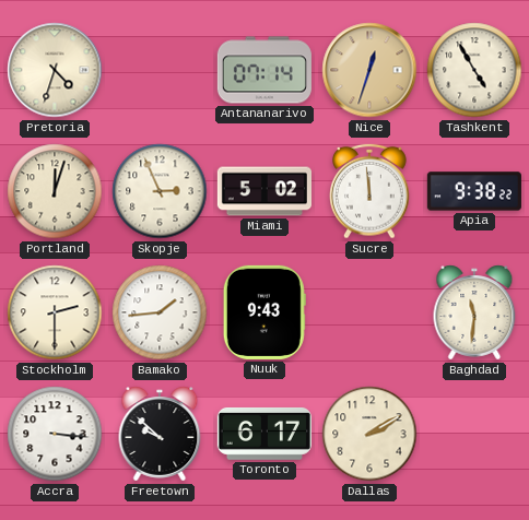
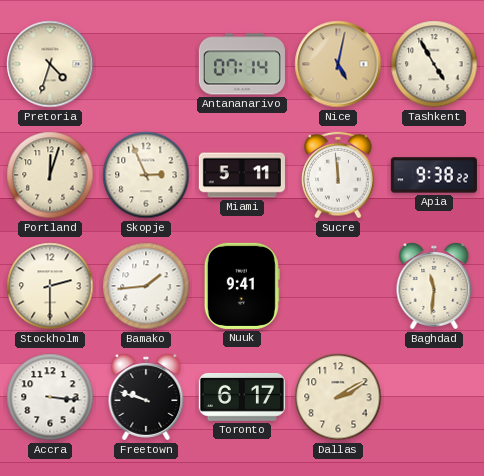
Nice: 12:33 -> 5:02 (338, 64)
Miami: 5:02 -> 5:11 (242, 175)
Nuuk: 9:43 -> 9:41 (242, 286)
Freetown: 9:52 -> 9:48 (146, 397)
